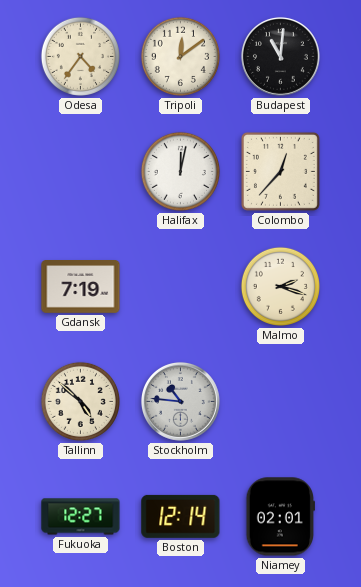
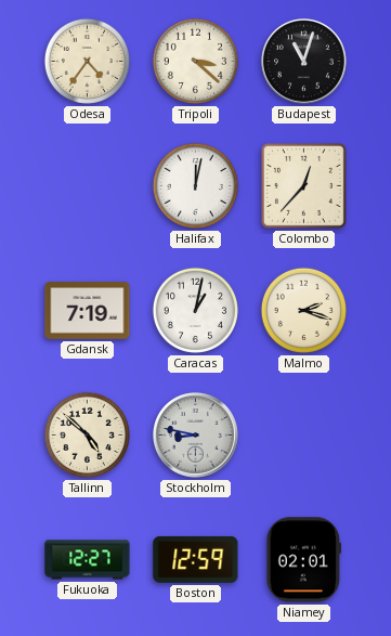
Tripoli: 12:09 -> 3:22 (195, 61)
Budapest: 11:01 -> 11:03 (303, 61)
Caracas: none -> 1:02 (195, 310)
Stockholm: 10:46 -> 8:47 (195, 434)
Boston: 12:14 -> 12:59 (196, 559)
